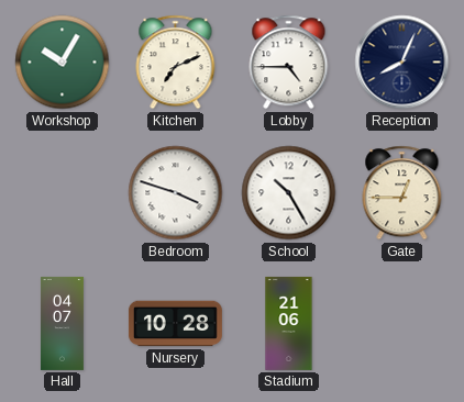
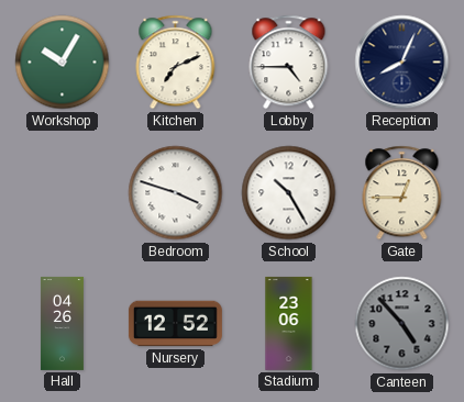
Hall: 04:07 -> 04:26 (62, 323)
Nursery: 10:28 -> 12:52 (175, 324)
Stadium: 21:06 -> 23:06 (289, 323)
Canteen: none -> 4:53 (402, 324)
